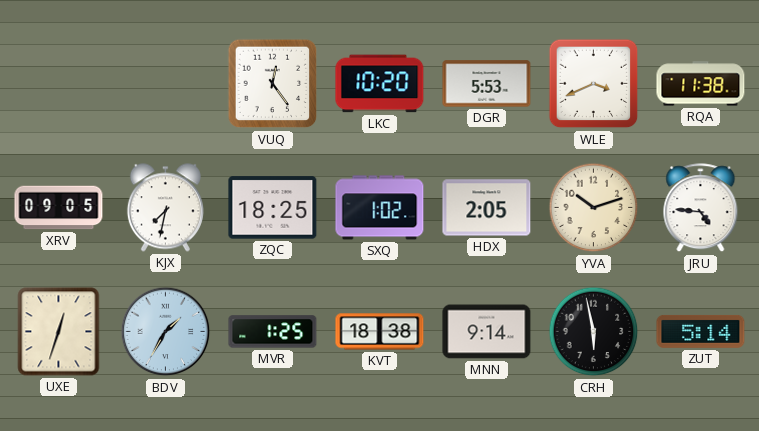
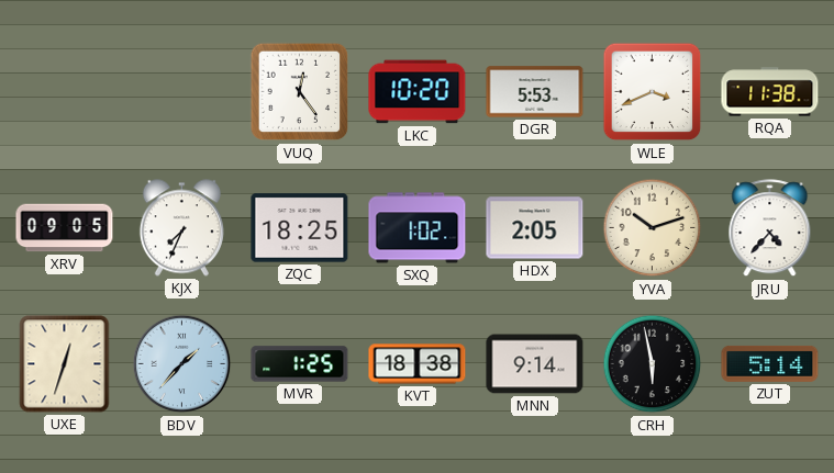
KJX: 7:32 -> 7:34 (181, 228)
JRU: 4:46 -> 4:37 (770, 228)
BDV: 1:35 -> 1:37 (182, 364)
